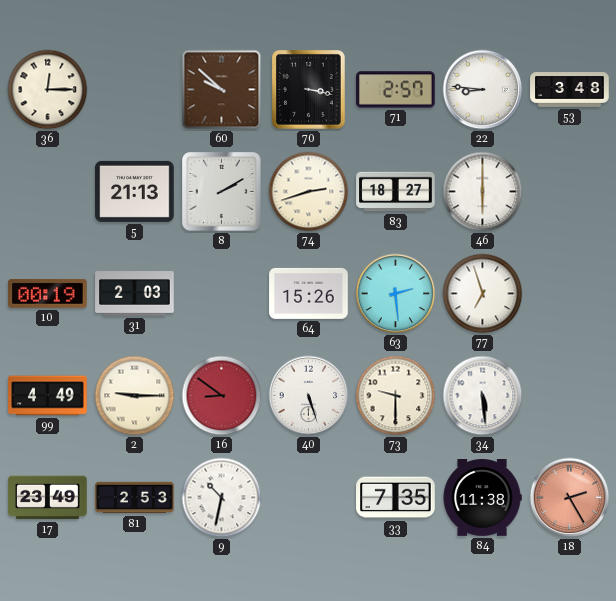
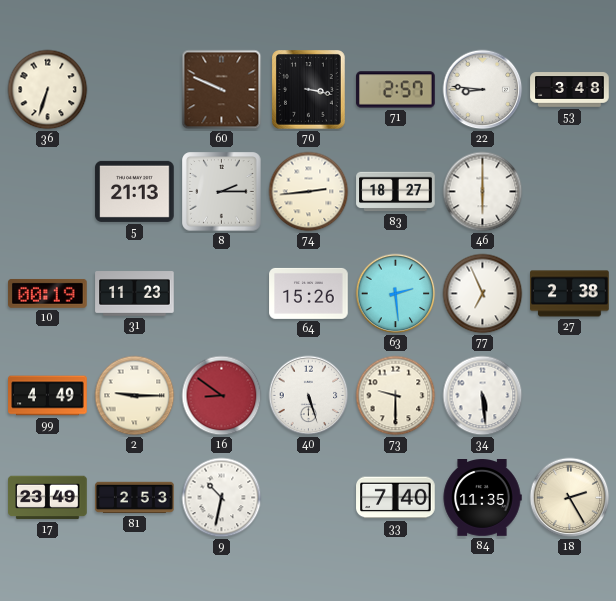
36: 12:15 -> 6:33 (48, 90)
60: 9:52 -> 9:49 (222, 90)
8: 2:10 -> 2:15 (222, 192)
74: 2:42 -> 2:44 (309, 192)
31: 2:03 -> 11:23 (135, 294)
77: 6:57 -> 6:56 (483, 294)
27: none -> 2:38 (570, 294)
33: 7:35 -> 7:40 (396, 498)
84: 11:38 -> 11:35 (482, 498)
18 dial: salmon -> cream (570, 498)
